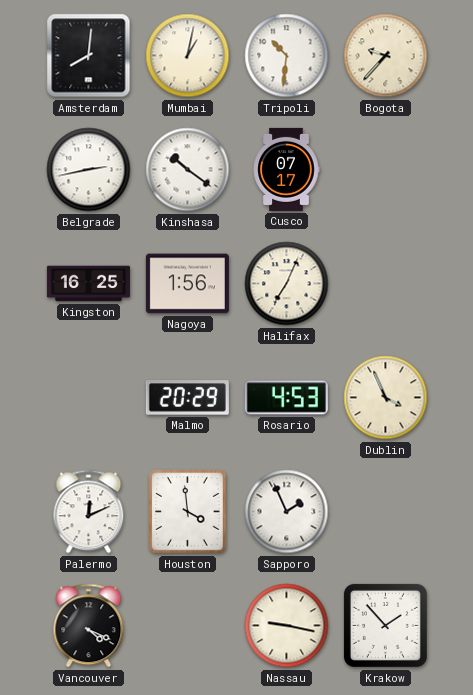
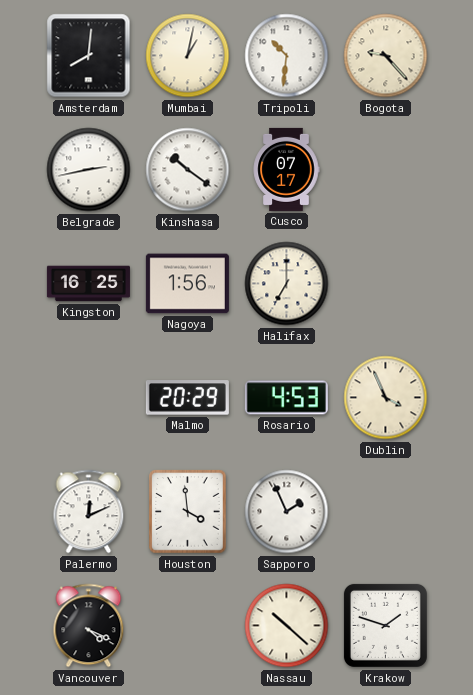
Bogota: 9:37 -> 9:23 (386, 56)
Halifax: 7:04 -> 7:00 (287, 284)
Nassau: 9:17 -> 10:22 (287, 626)
Krakow: 1:53 -> 1:48 (385, 625)
